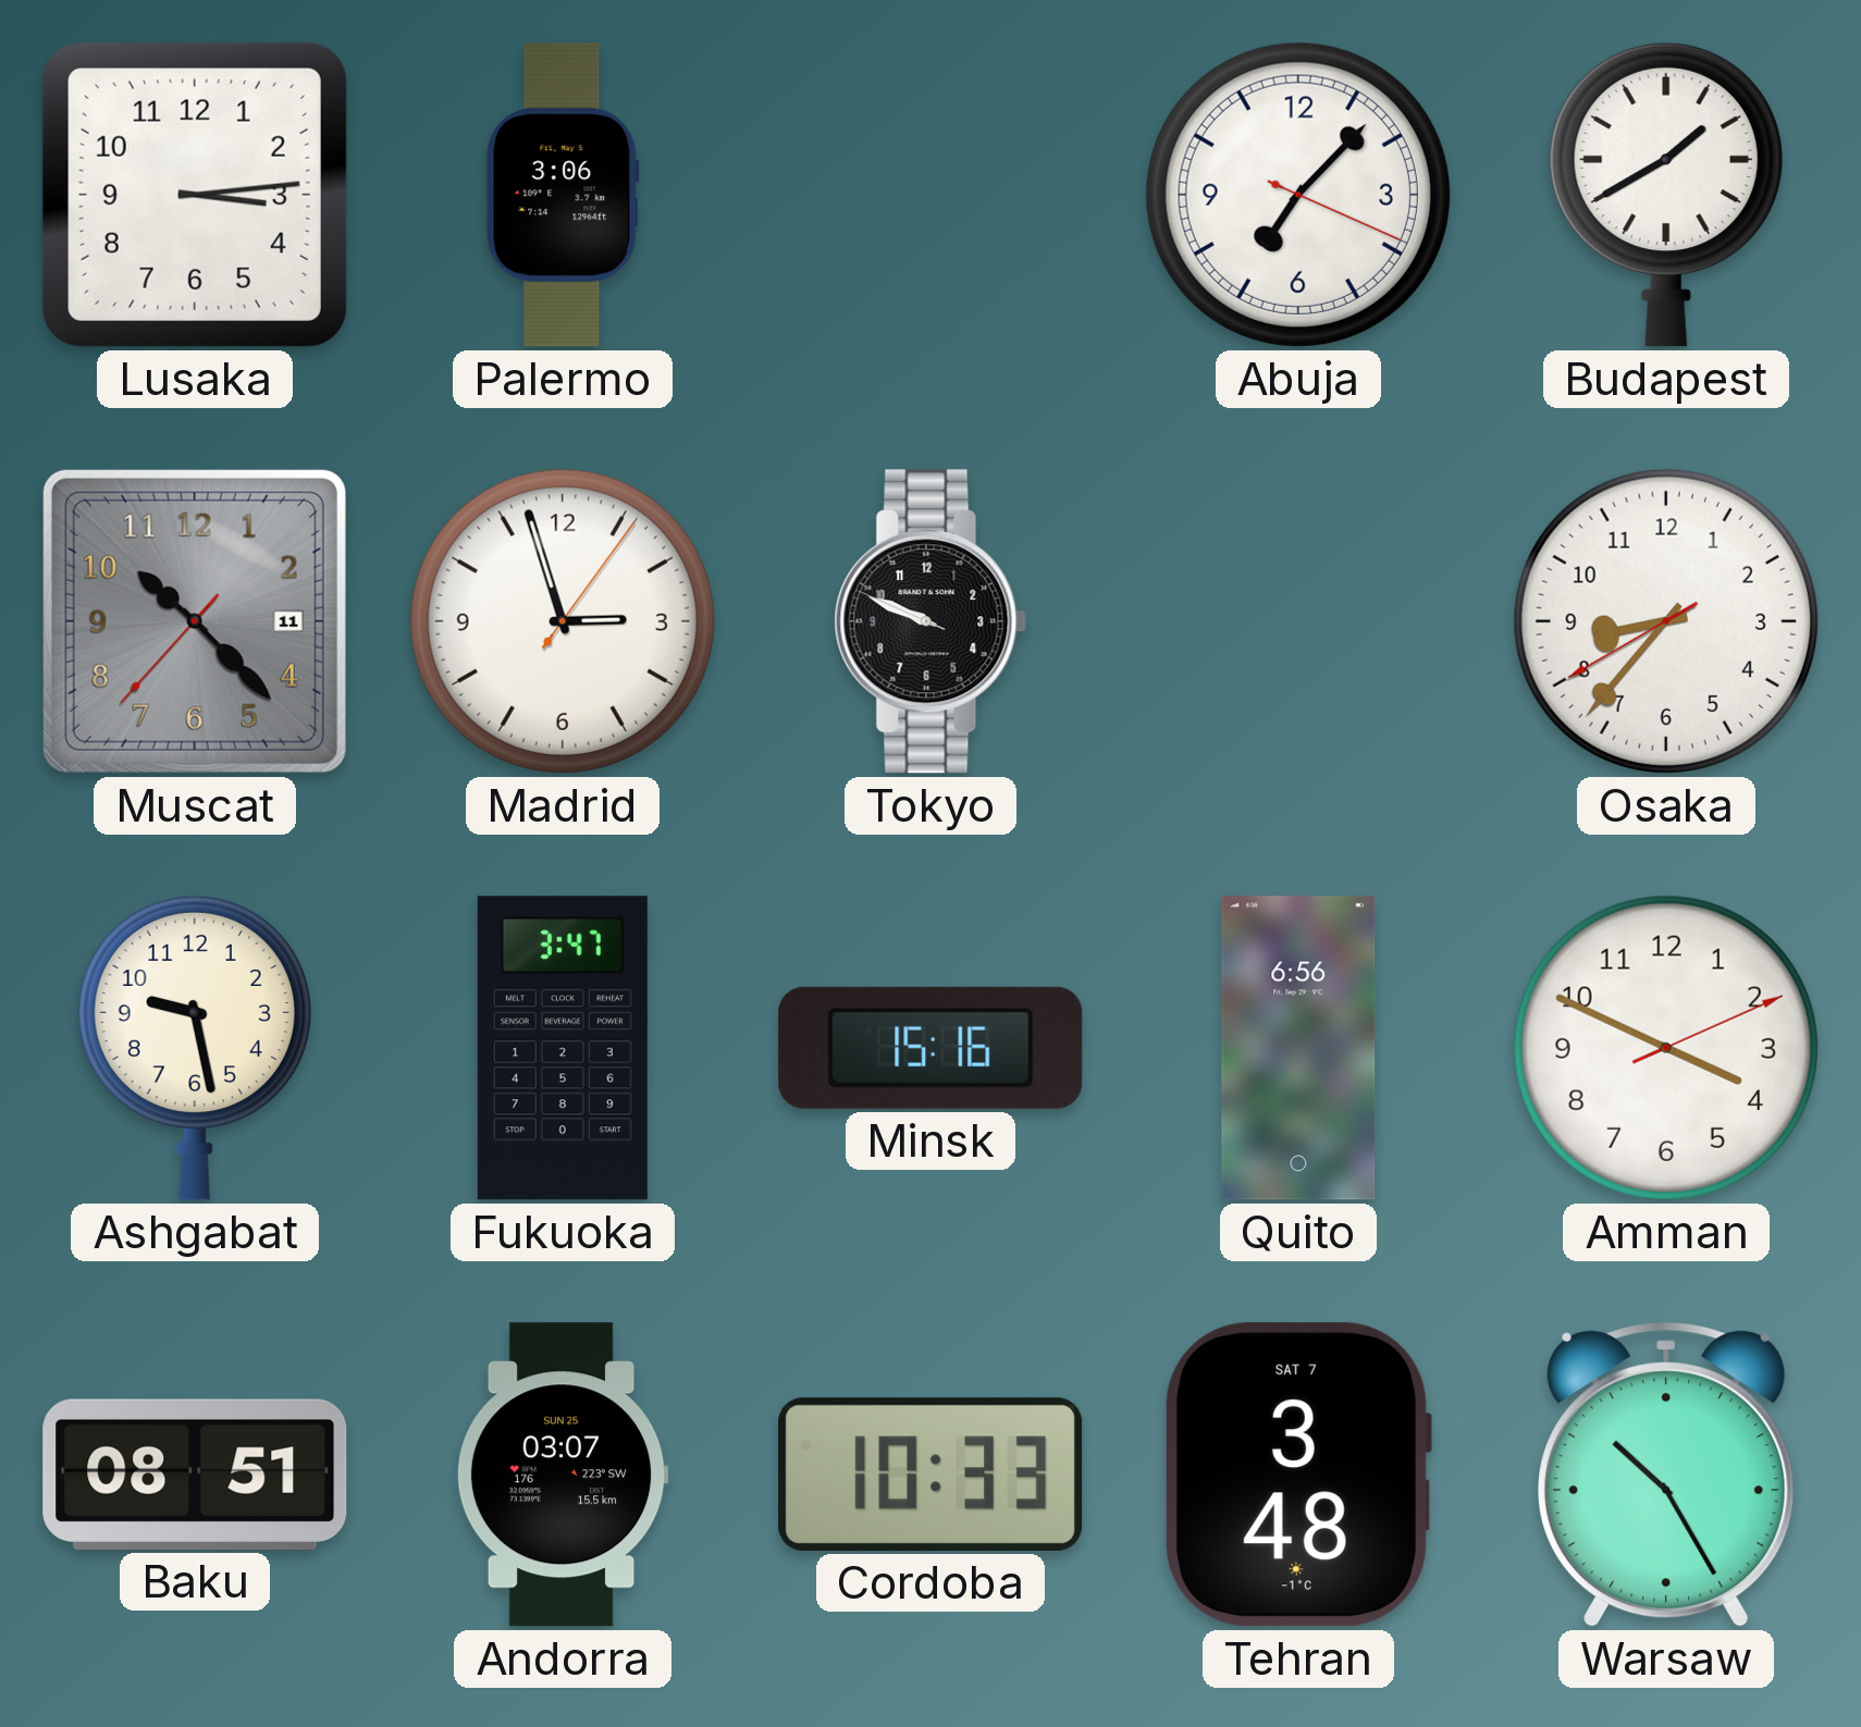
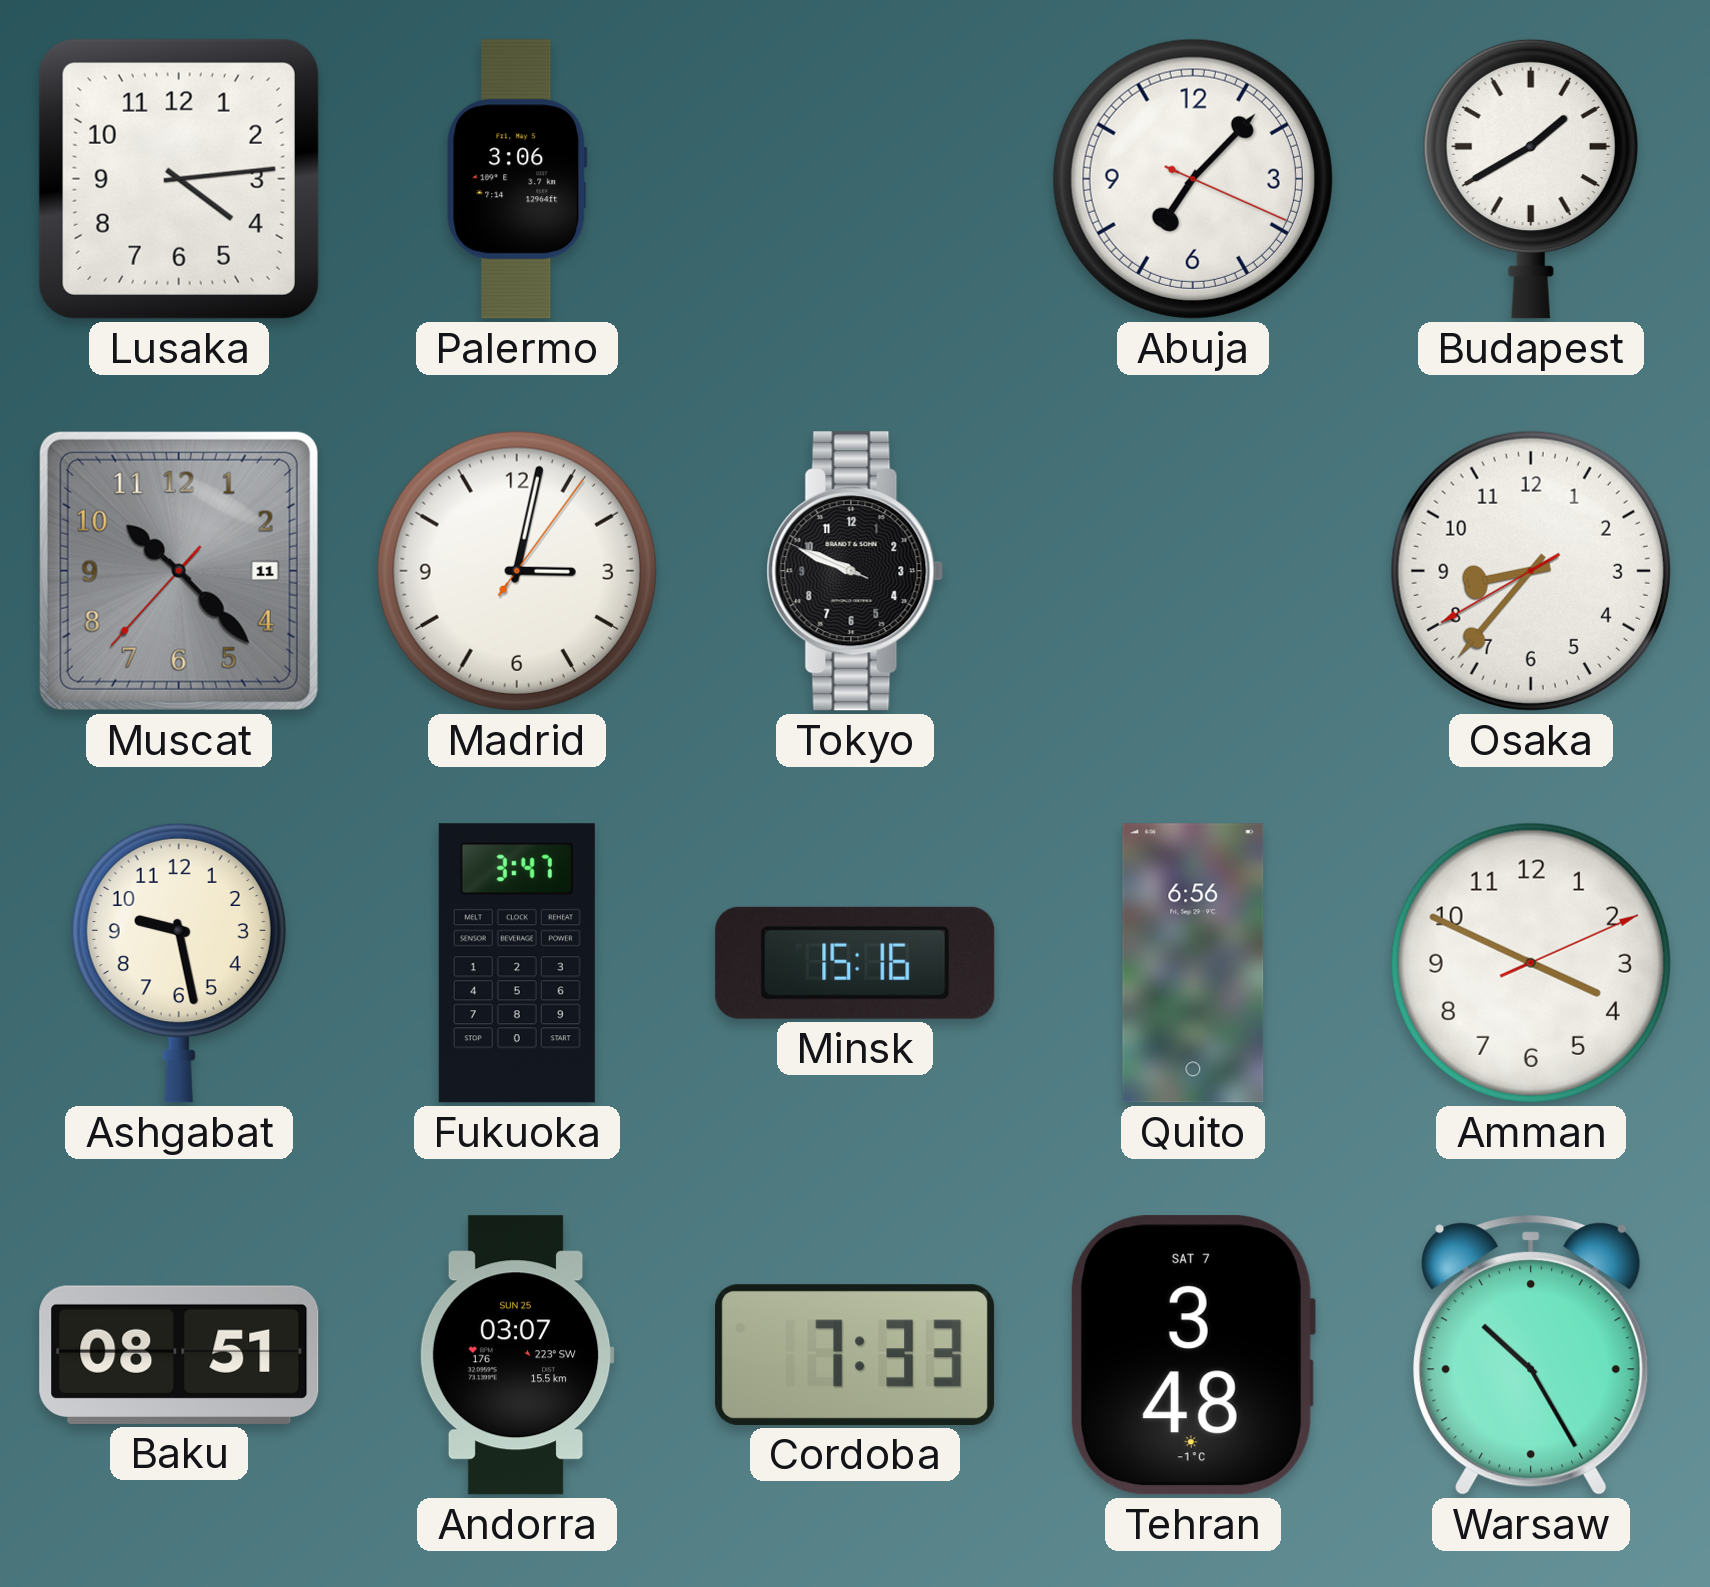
Lusaka: 3:14 -> 4:14 (179, 179)
Madrid: 2:57 -> 3:02 (517, 571)
Cordoba: 10:33 -> 7:33 (855, 1355)
